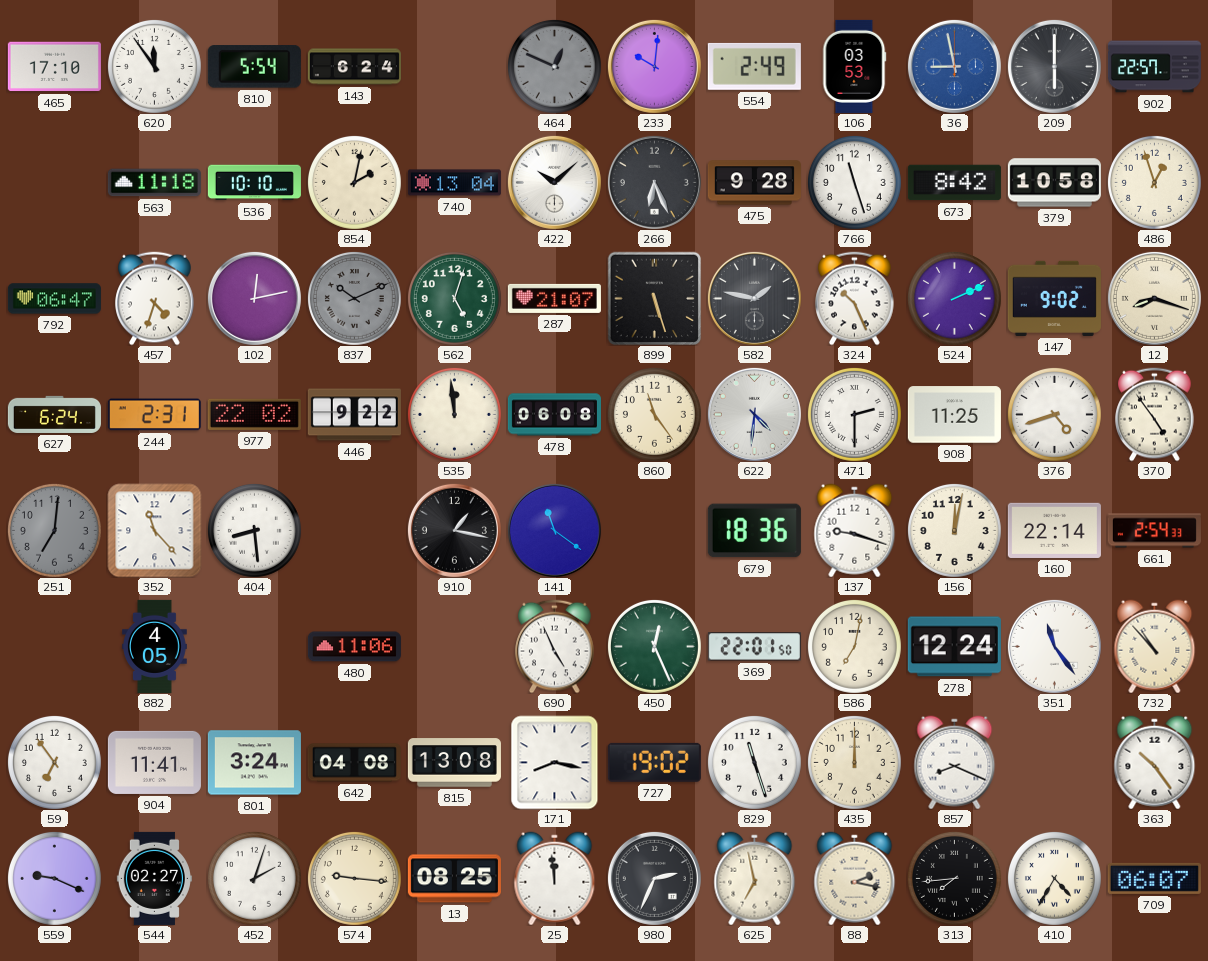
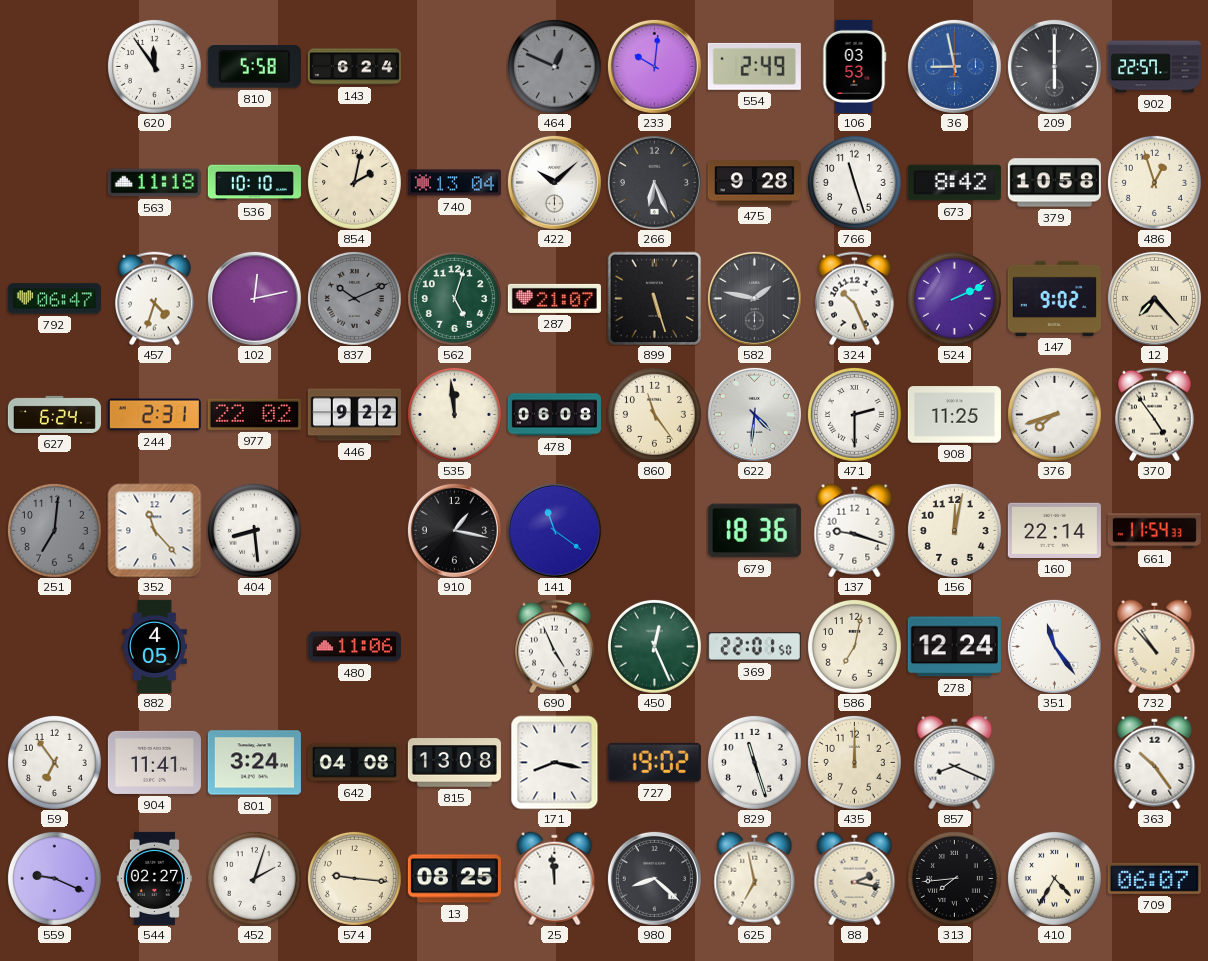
465: 17:10 -> none (54, 67)
810: 5:54 -> 5:58 (254, 67)
12: 8:18 -> 7:23 (1154, 298)
376: 4:42 -> 7:42 (1054, 414)
661: 2:54 -> 11:54 (1154, 531)
980: 2:34 -> 8:22 (654, 878)
